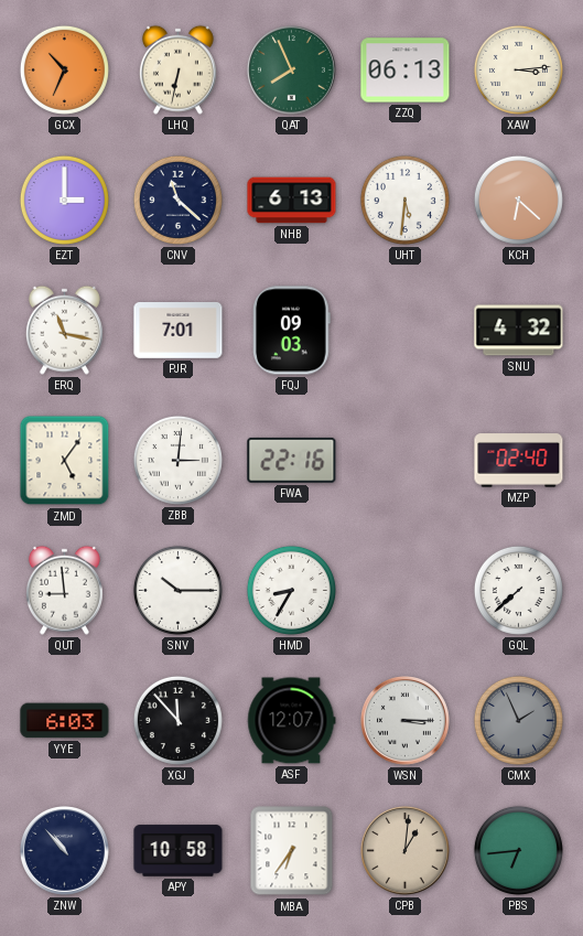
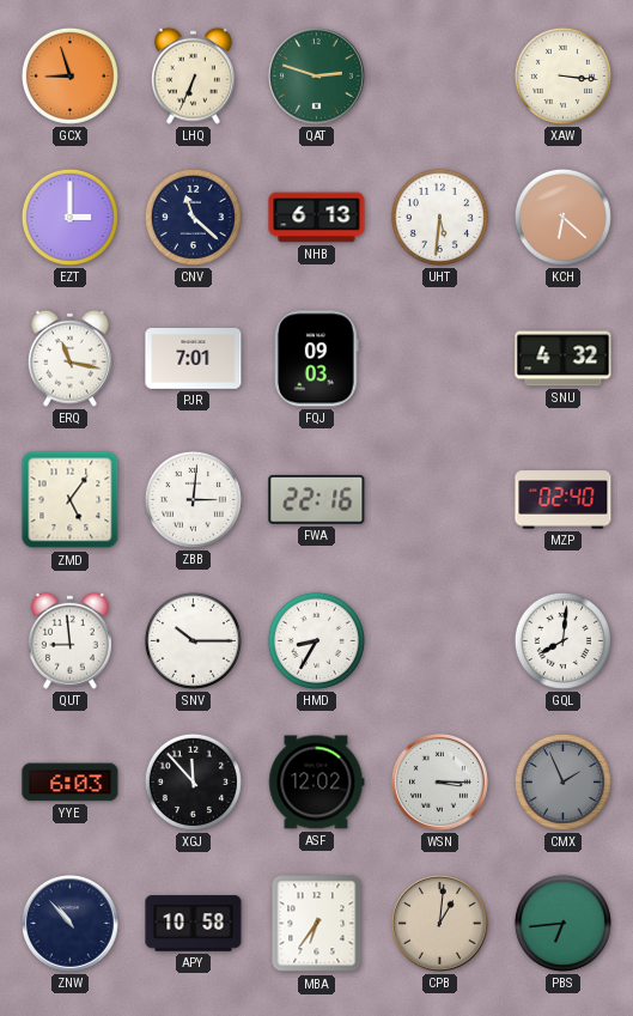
GCX: 10:34 -> 8:57 (69, 75)
LHQ: 6:32 -> 6:34 (193, 75)
QAT: 7:56 -> 2:48 (317, 77)
ZZQ: 06:13 -> none (406, 71)
XAW: 3:14 -> 3:16 (562, 75)
GQL: 7:38 -> 8:01 (562, 640)
ASF: 12:07 -> 12:02 (317, 783)
